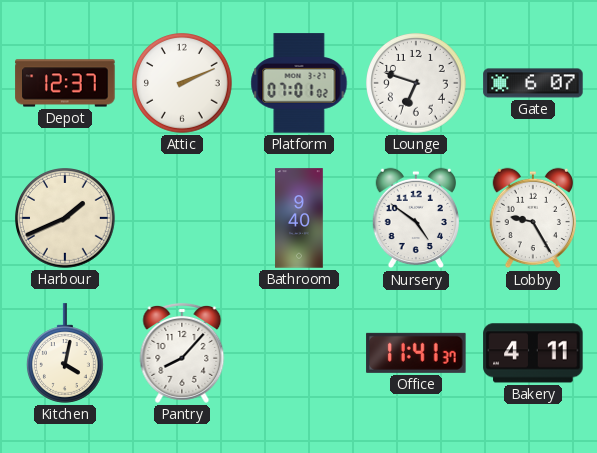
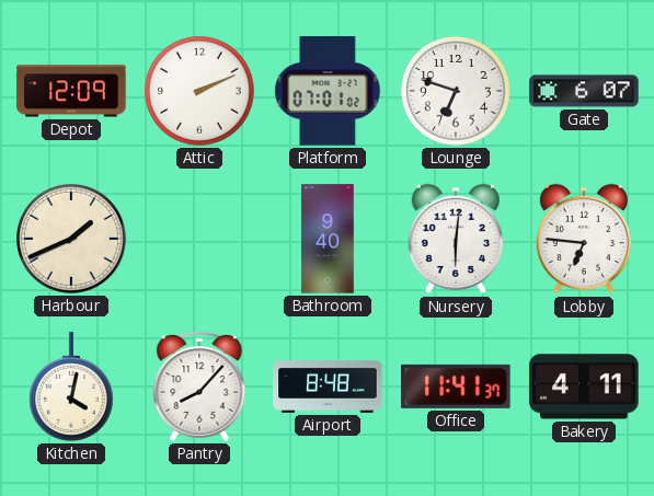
Depot: 12:37 -> 12:09 (71, 91)
Nursery: 4:51 -> 6:01 (455, 239)
Lobby: 9:25 -> 6:46 (583, 239)
Airport: none -> 8:48 (328, 387)
